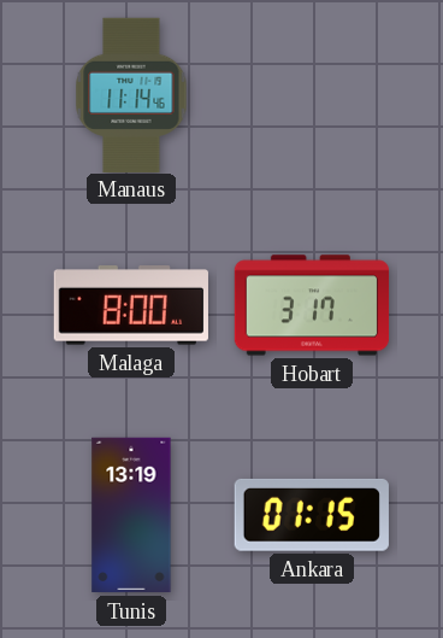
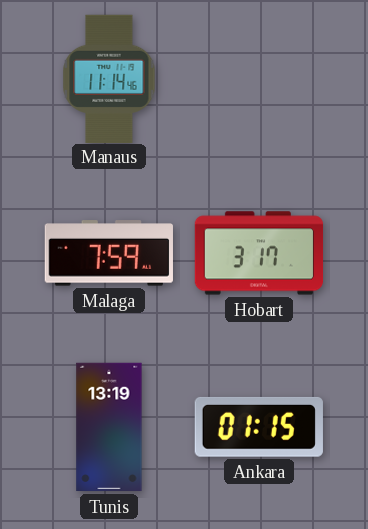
Malaga: 8:00 -> 7:59 (109, 253)
